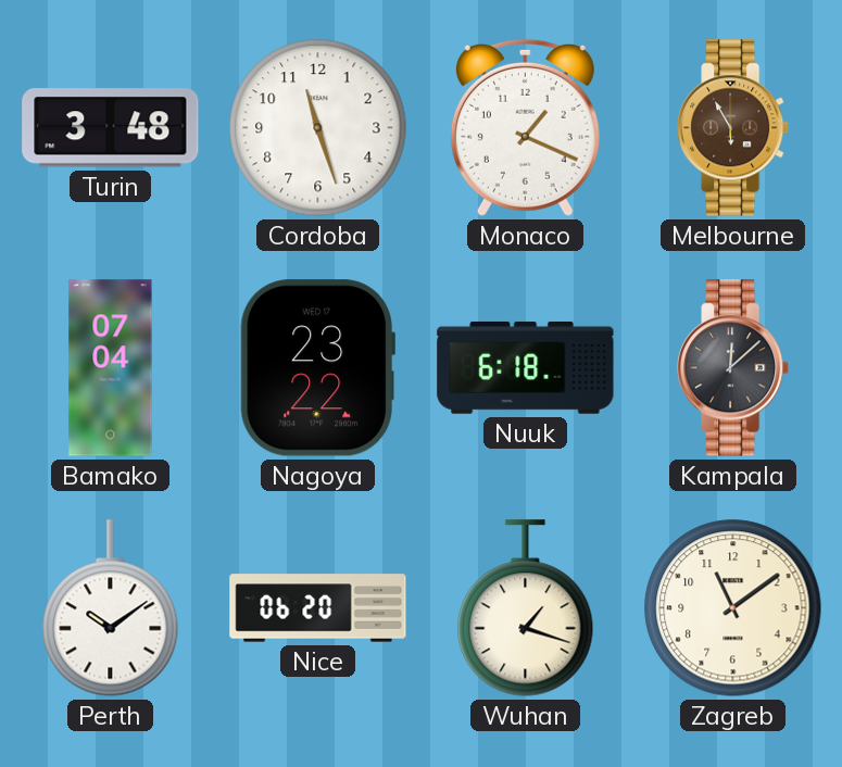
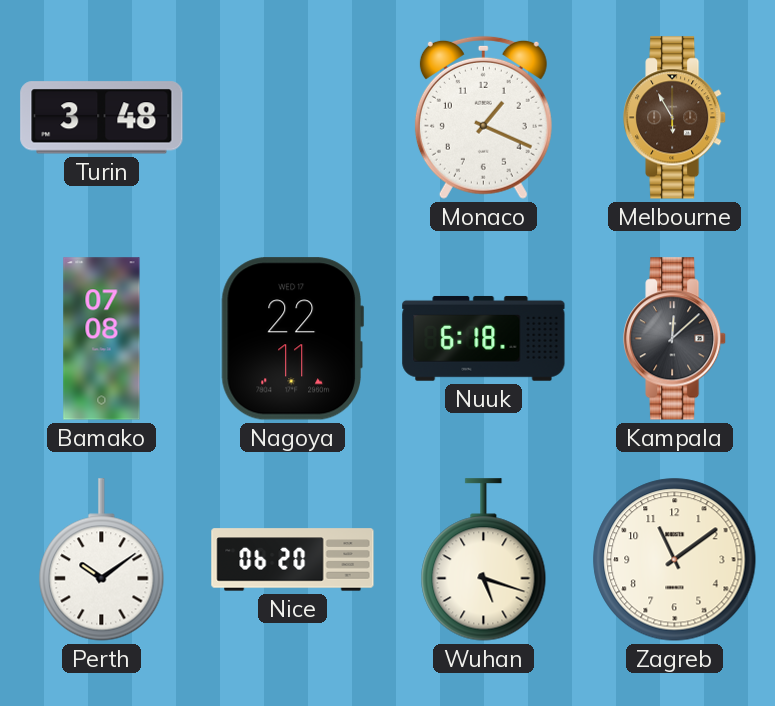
Cordoba: 11:27 -> none (318, 128)
Bamako: 07:04 -> 07:08 (102, 339)
Nagoya: 23:22 -> 22:11 (292, 339)
Wuhan: 1:18 -> 5:18 (484, 560)
